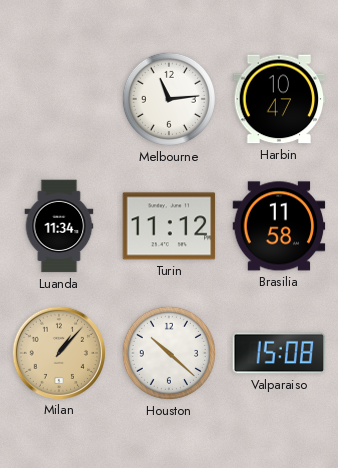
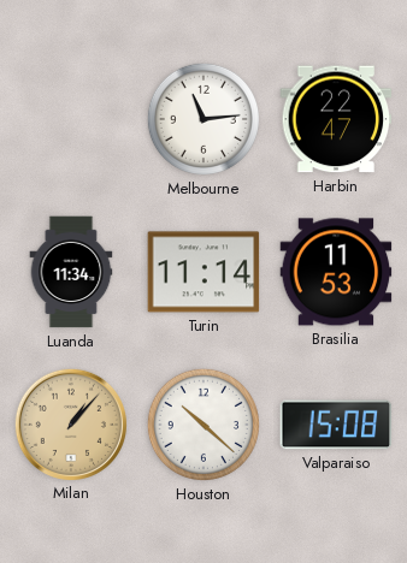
Harbin: 10:47 -> 22:47 (336, 119)
Turin: 11:12 -> 11:14 (203, 272)
Brasilia: 11:58 -> 11:53 (336, 272)
